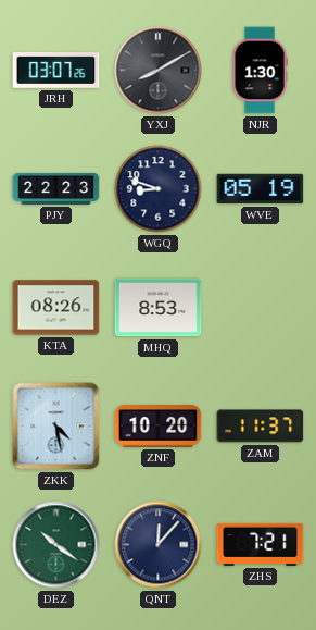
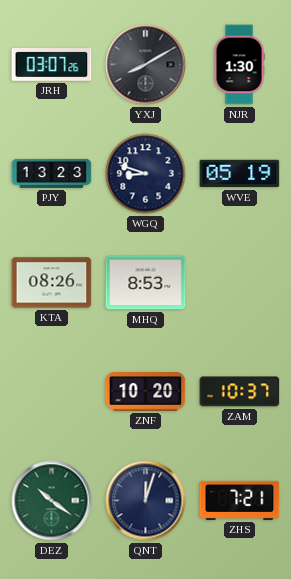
PJY: 22:23 -> 13:23 (52, 173)
ZKK: 4:28 -> none (56, 427)
ZAM: 11:37 -> 10:37 (240, 392)
QNT: 12:07 -> 12:03 (146, 501)
